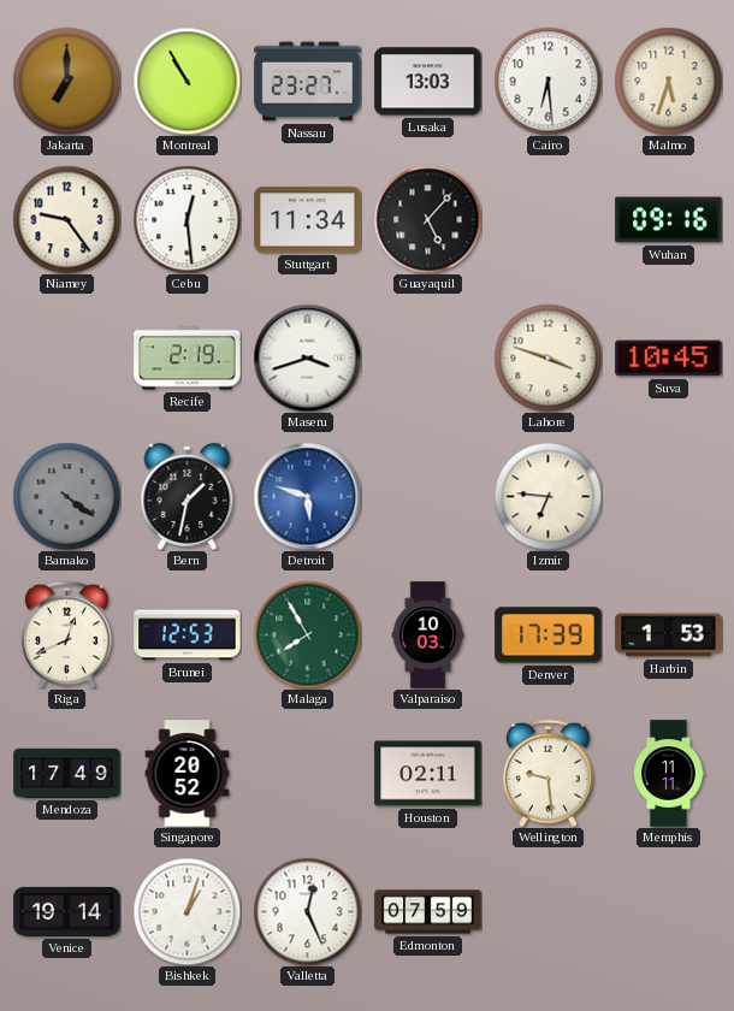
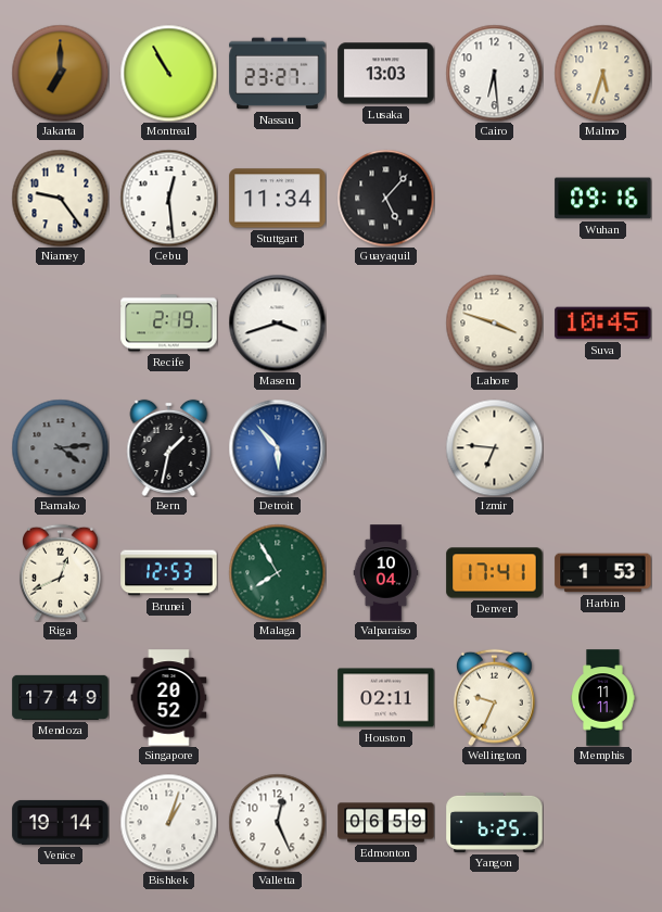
Bamako: 4:21 -> 4:14 (60, 447)
Detroit: 5:48 -> 5:53 (277, 447)
Valparaiso: 10:03 -> 10:04 (386, 573)
Denver: 17:39 -> 17:41 (495, 573)
Wellington: 9:29 -> 9:34 (494, 697)
Edmonton: 07:59 -> 06:59 (386, 823)
Yangon: none -> 6:25 (495, 822)
